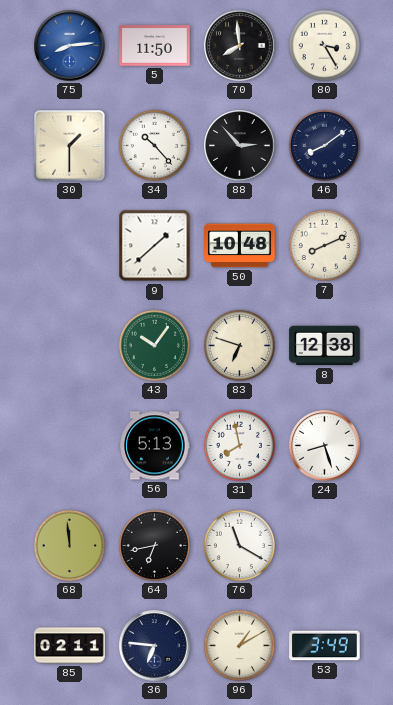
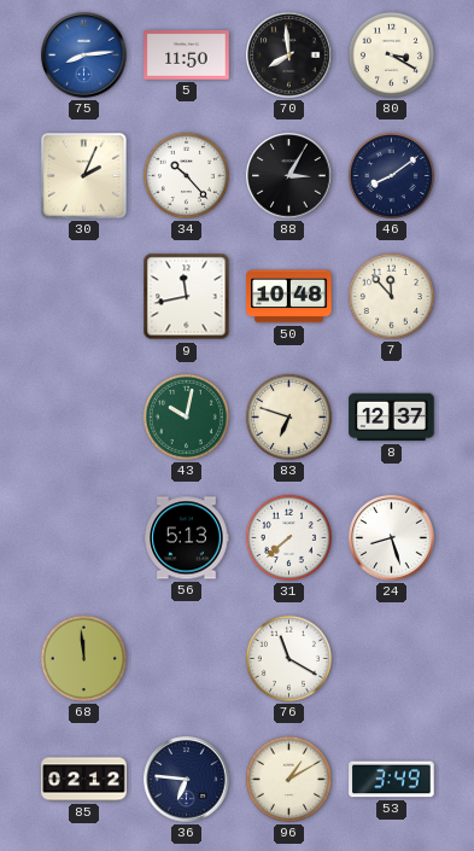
80: 3:25 -> 3:20 (391, 54)
30: 1:30 -> 2:04 (84, 176)
88: 2:53 -> 3:05 (289, 176)
9: 1:38 -> 11:43 (187, 297)
7: 8:11 -> 11:53 (391, 296)
43: 10:06 -> 10:02 (186, 416)
8: 12:38 -> 12:37 (392, 418)
31: 7:58 -> 7:38 (288, 537)
64: 6:43 -> none (154, 545)
85: 02:11 -> 02:12 (84, 780)
